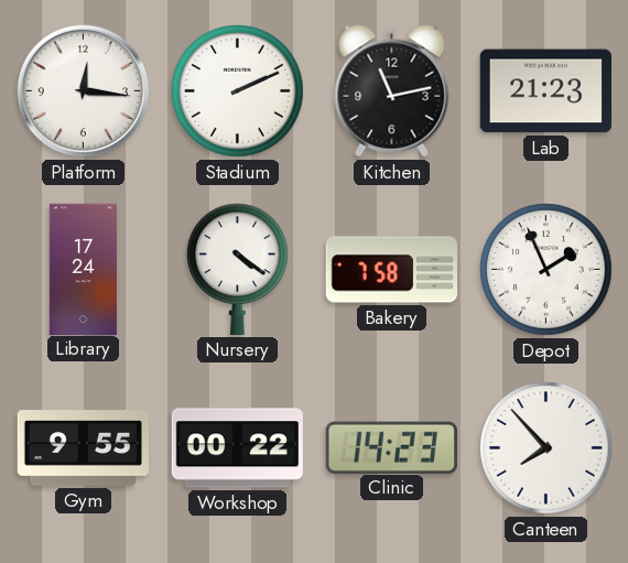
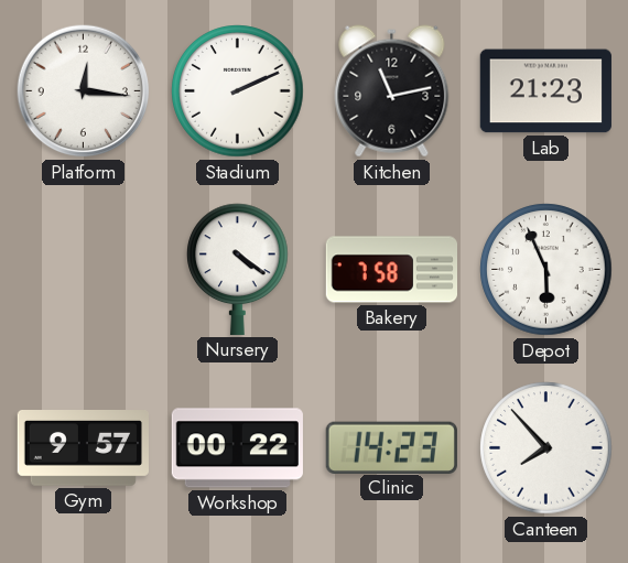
Library: 17:24 -> none (83, 269)
Depot: 1:56 -> 5:56 (546, 270)
Gym: 9:55 -> 9:57 (83, 448)
